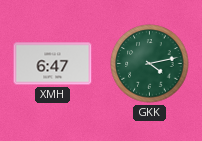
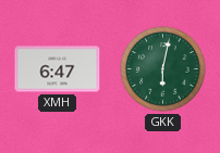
GKK: 4:13 -> 6:02 (163, 69)
